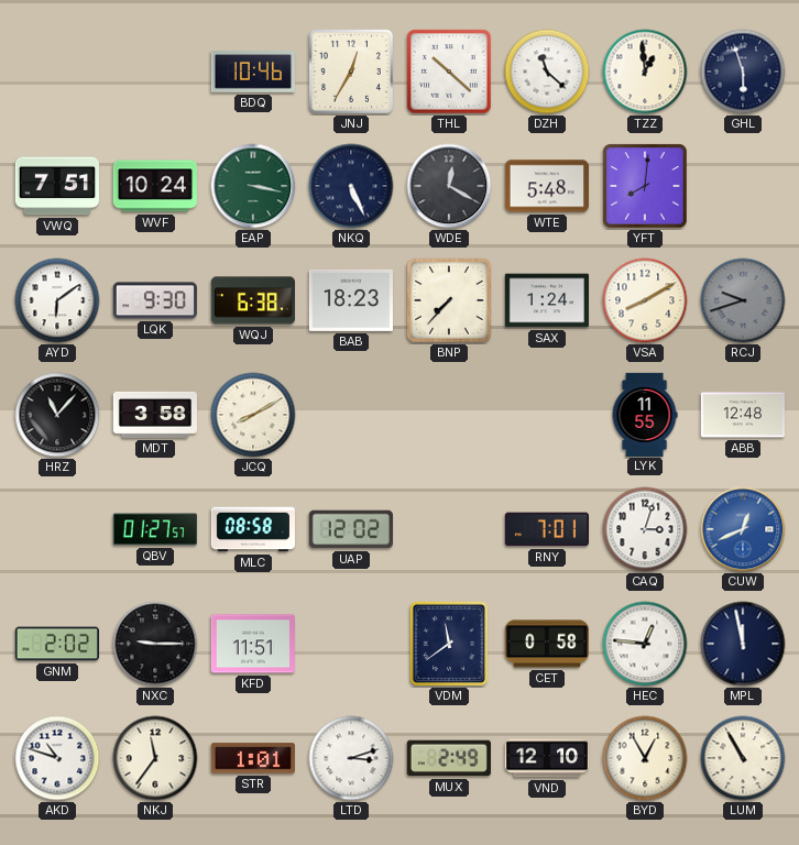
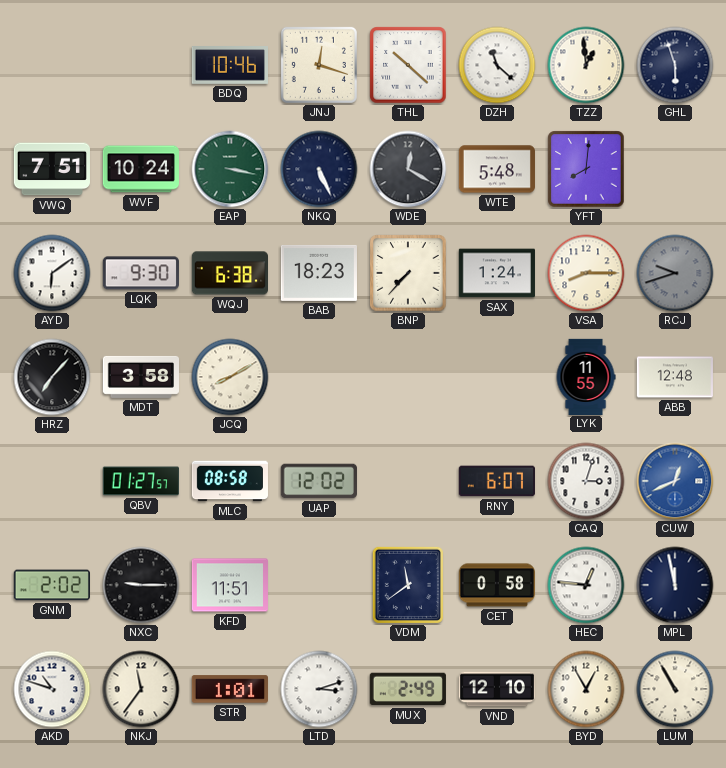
JNJ: 12:35 -> 12:18 (319, 65)
VSA: 8:10 -> 8:15 (586, 273)
HRZ: 11:07 -> 7:07 (52, 377)
RNY: 7:01 -> 6:07 (497, 481)
